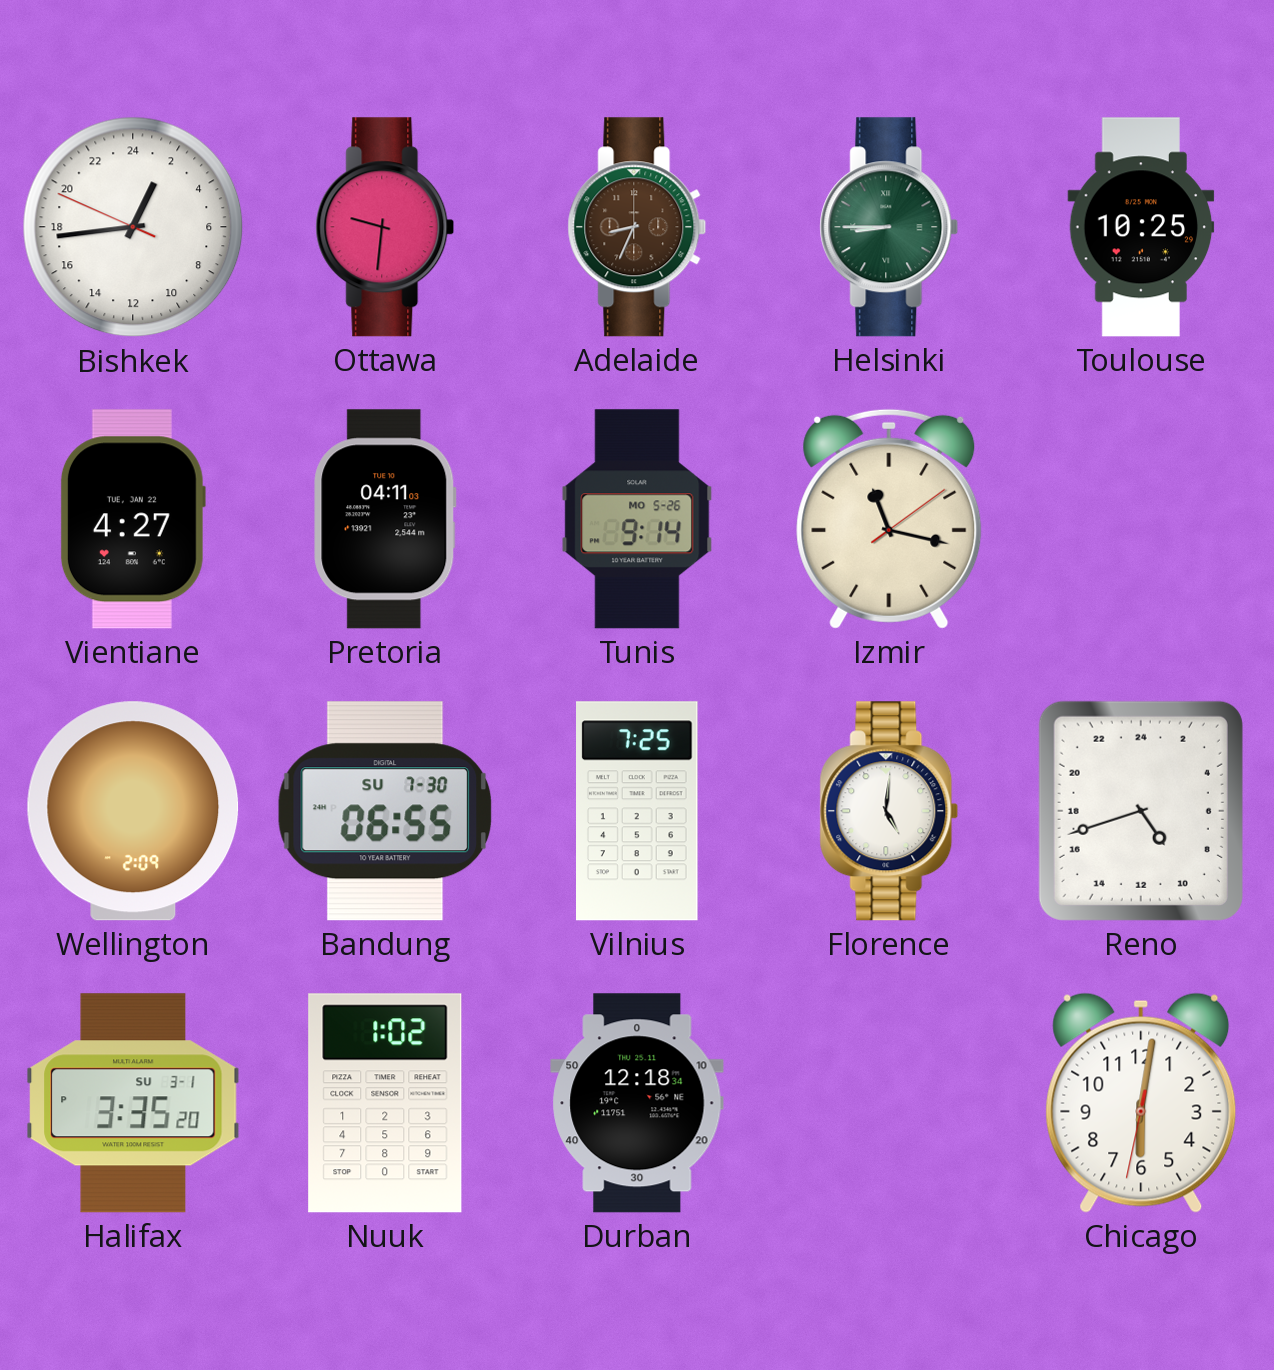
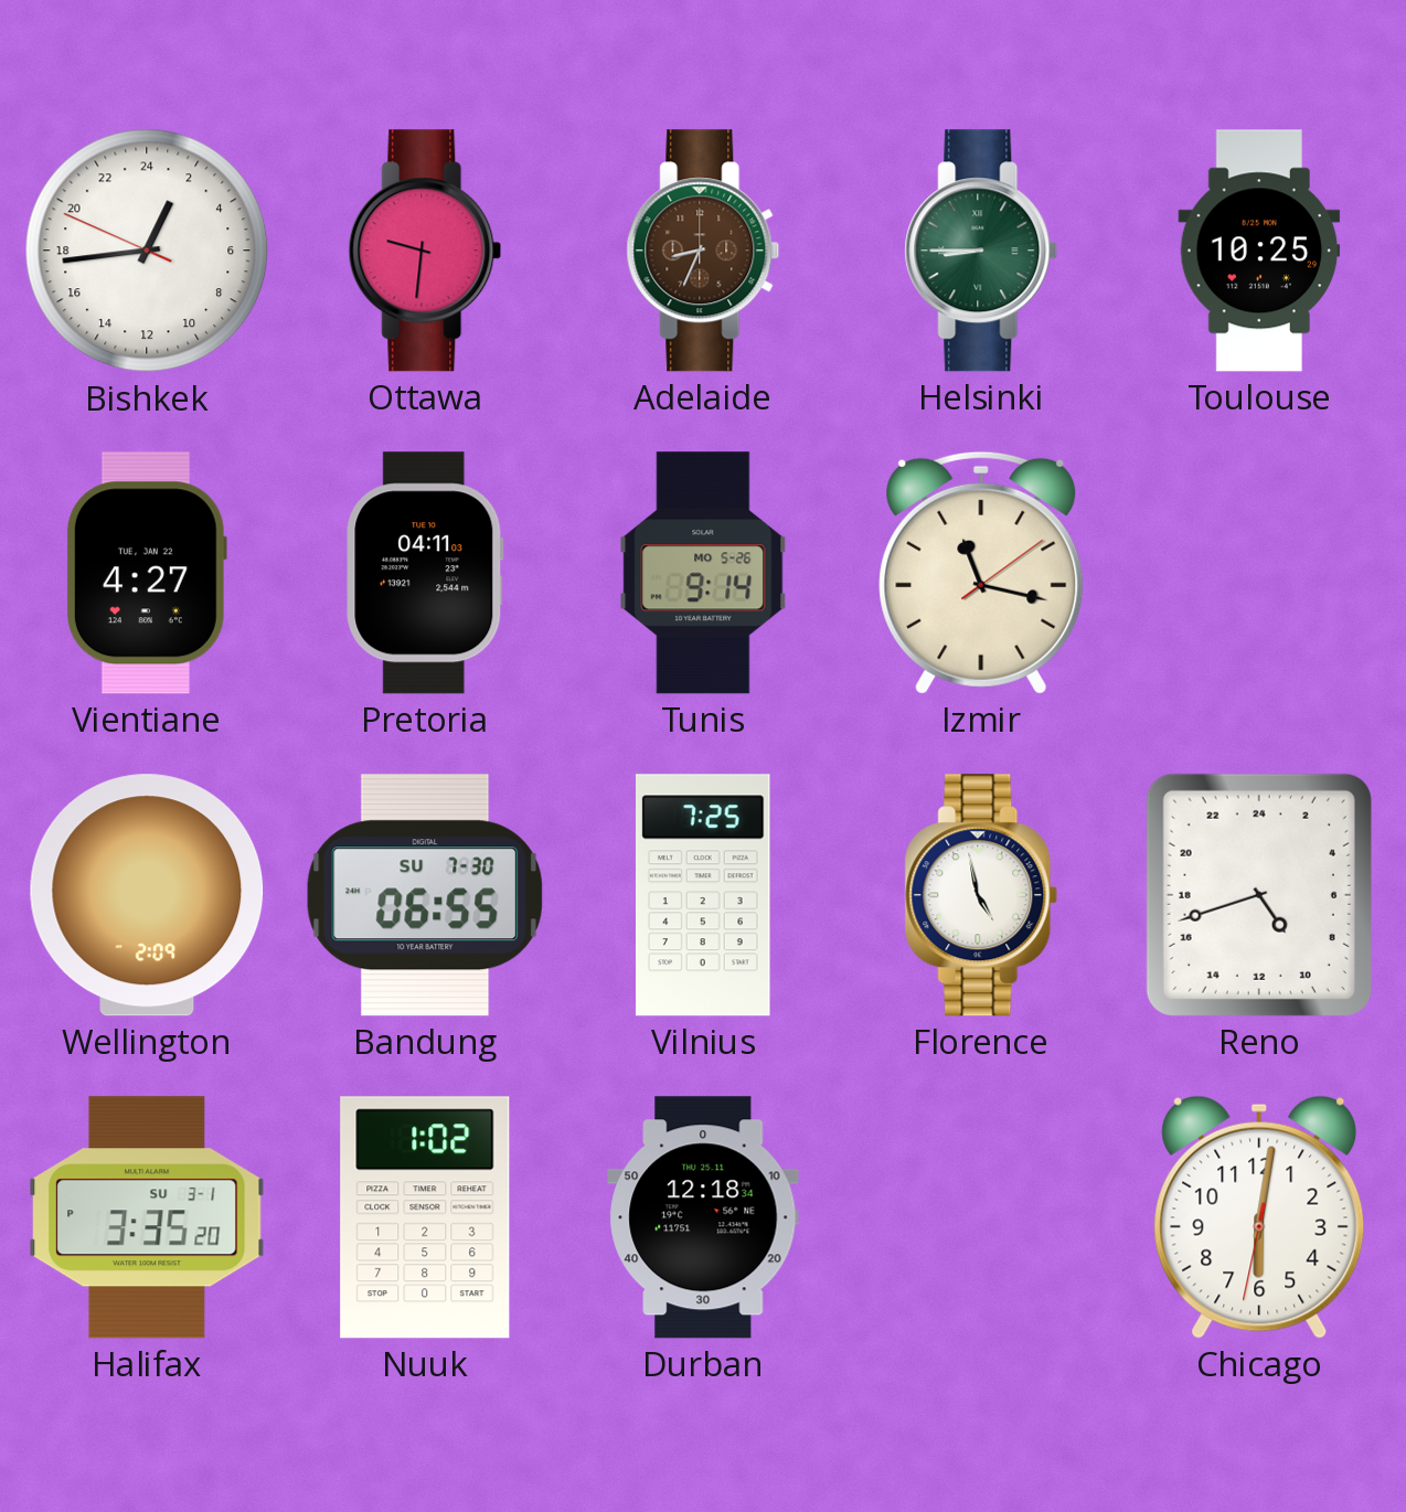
Florence: 5:01 -> 4:58 (981, 895)
